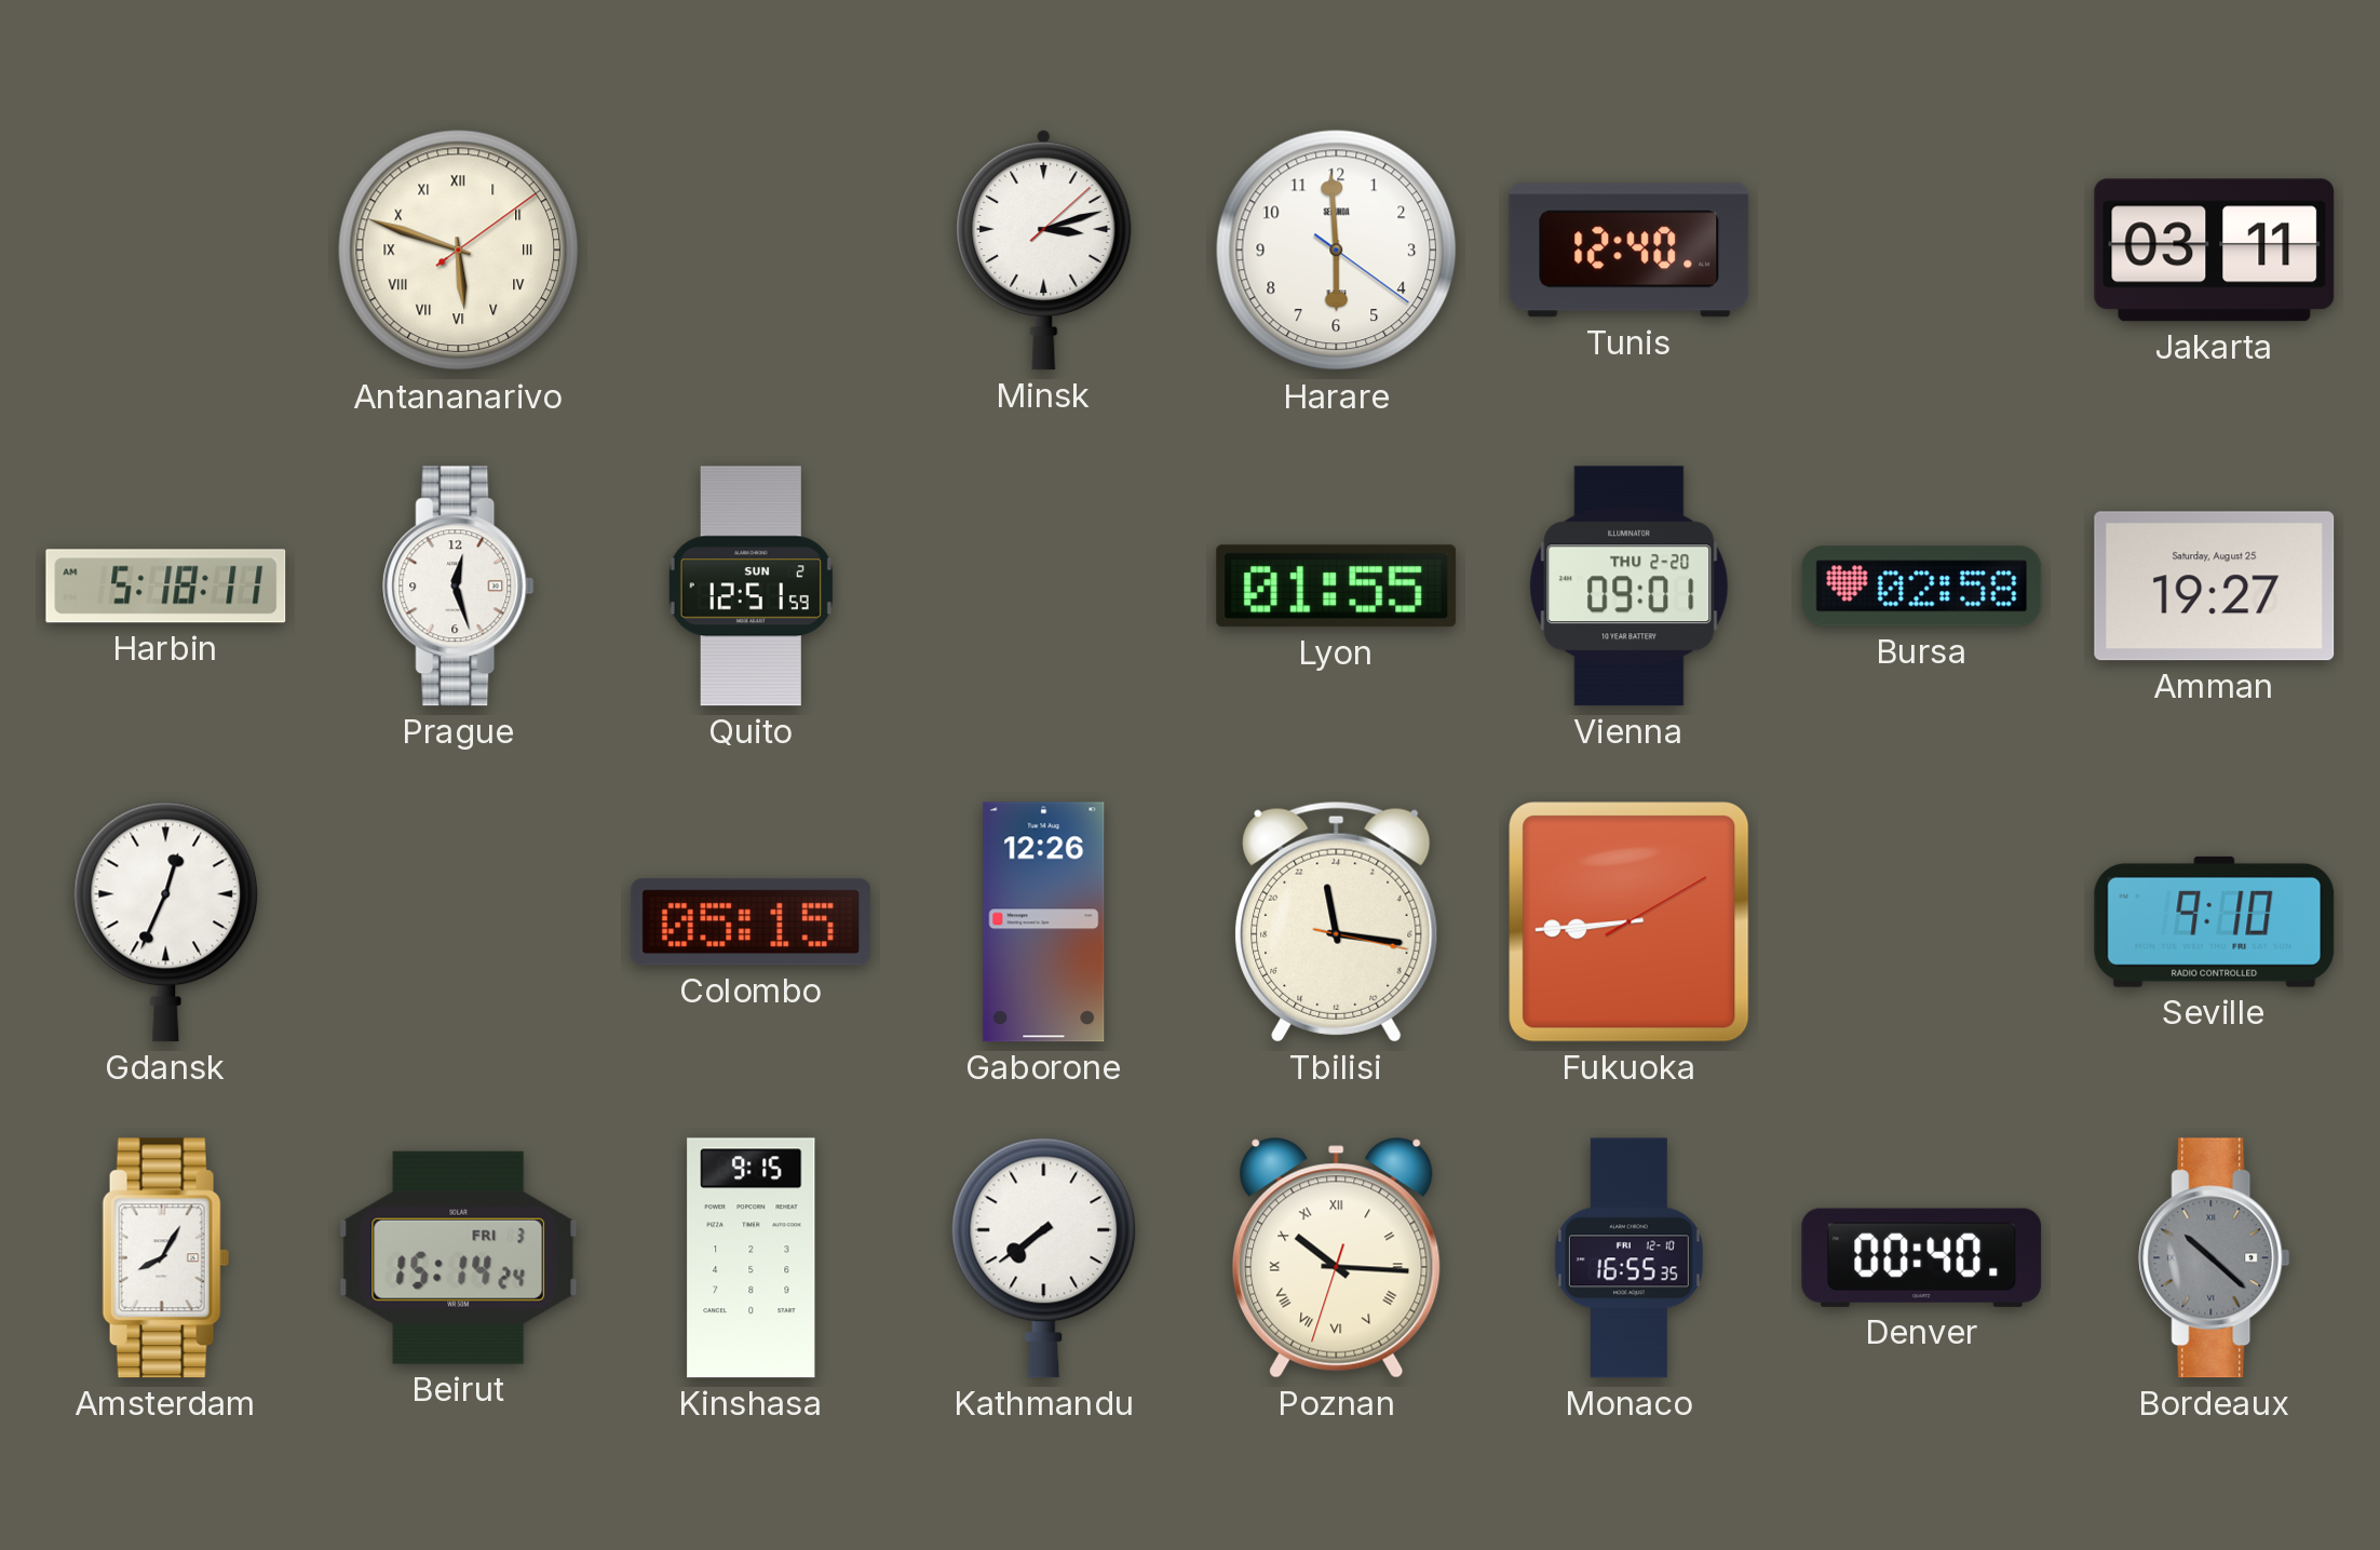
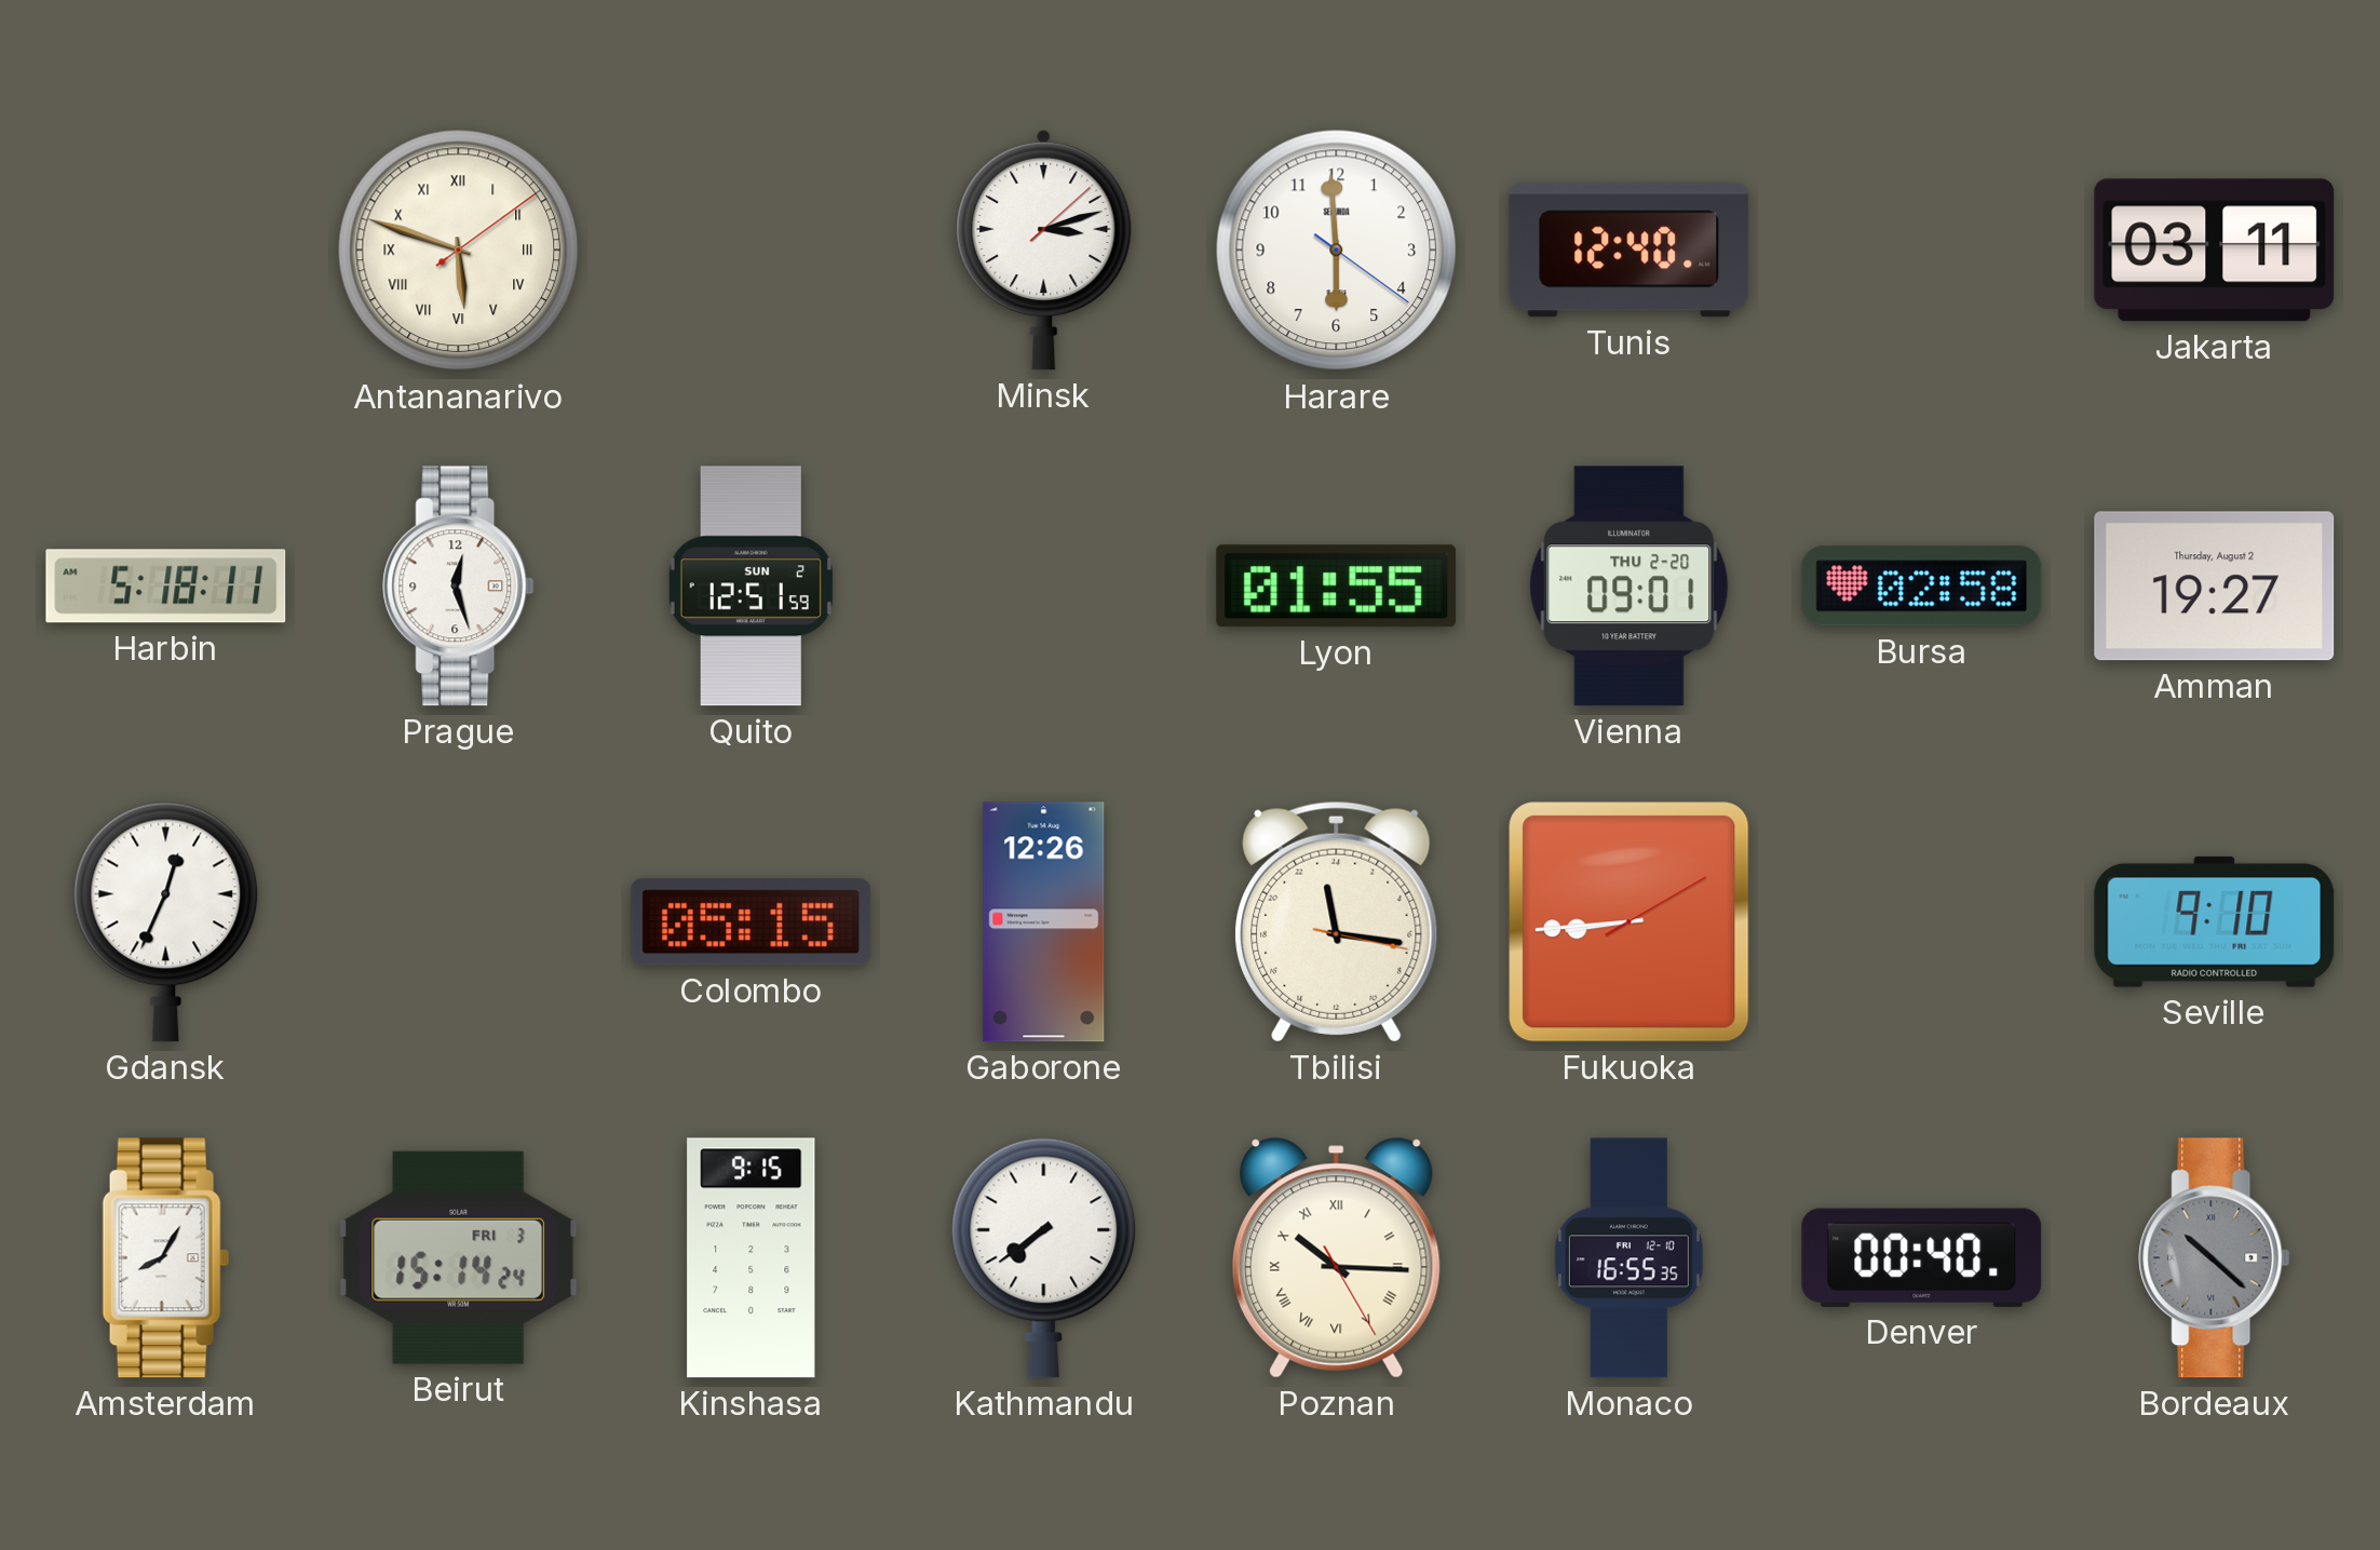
Amman date: Saturday, August 25 -> Thursday, August 2 (2215, 587)
Poznan: 10:15:33 -> 10:15:25 (1337, 1258)
